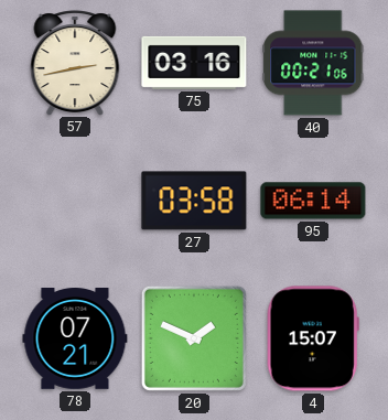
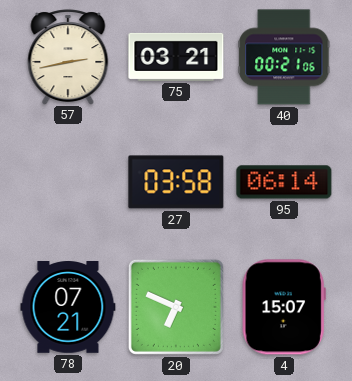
75: 03:16 -> 03:21 (176, 57)
20: 1:49 -> 6:49 (176, 307)
